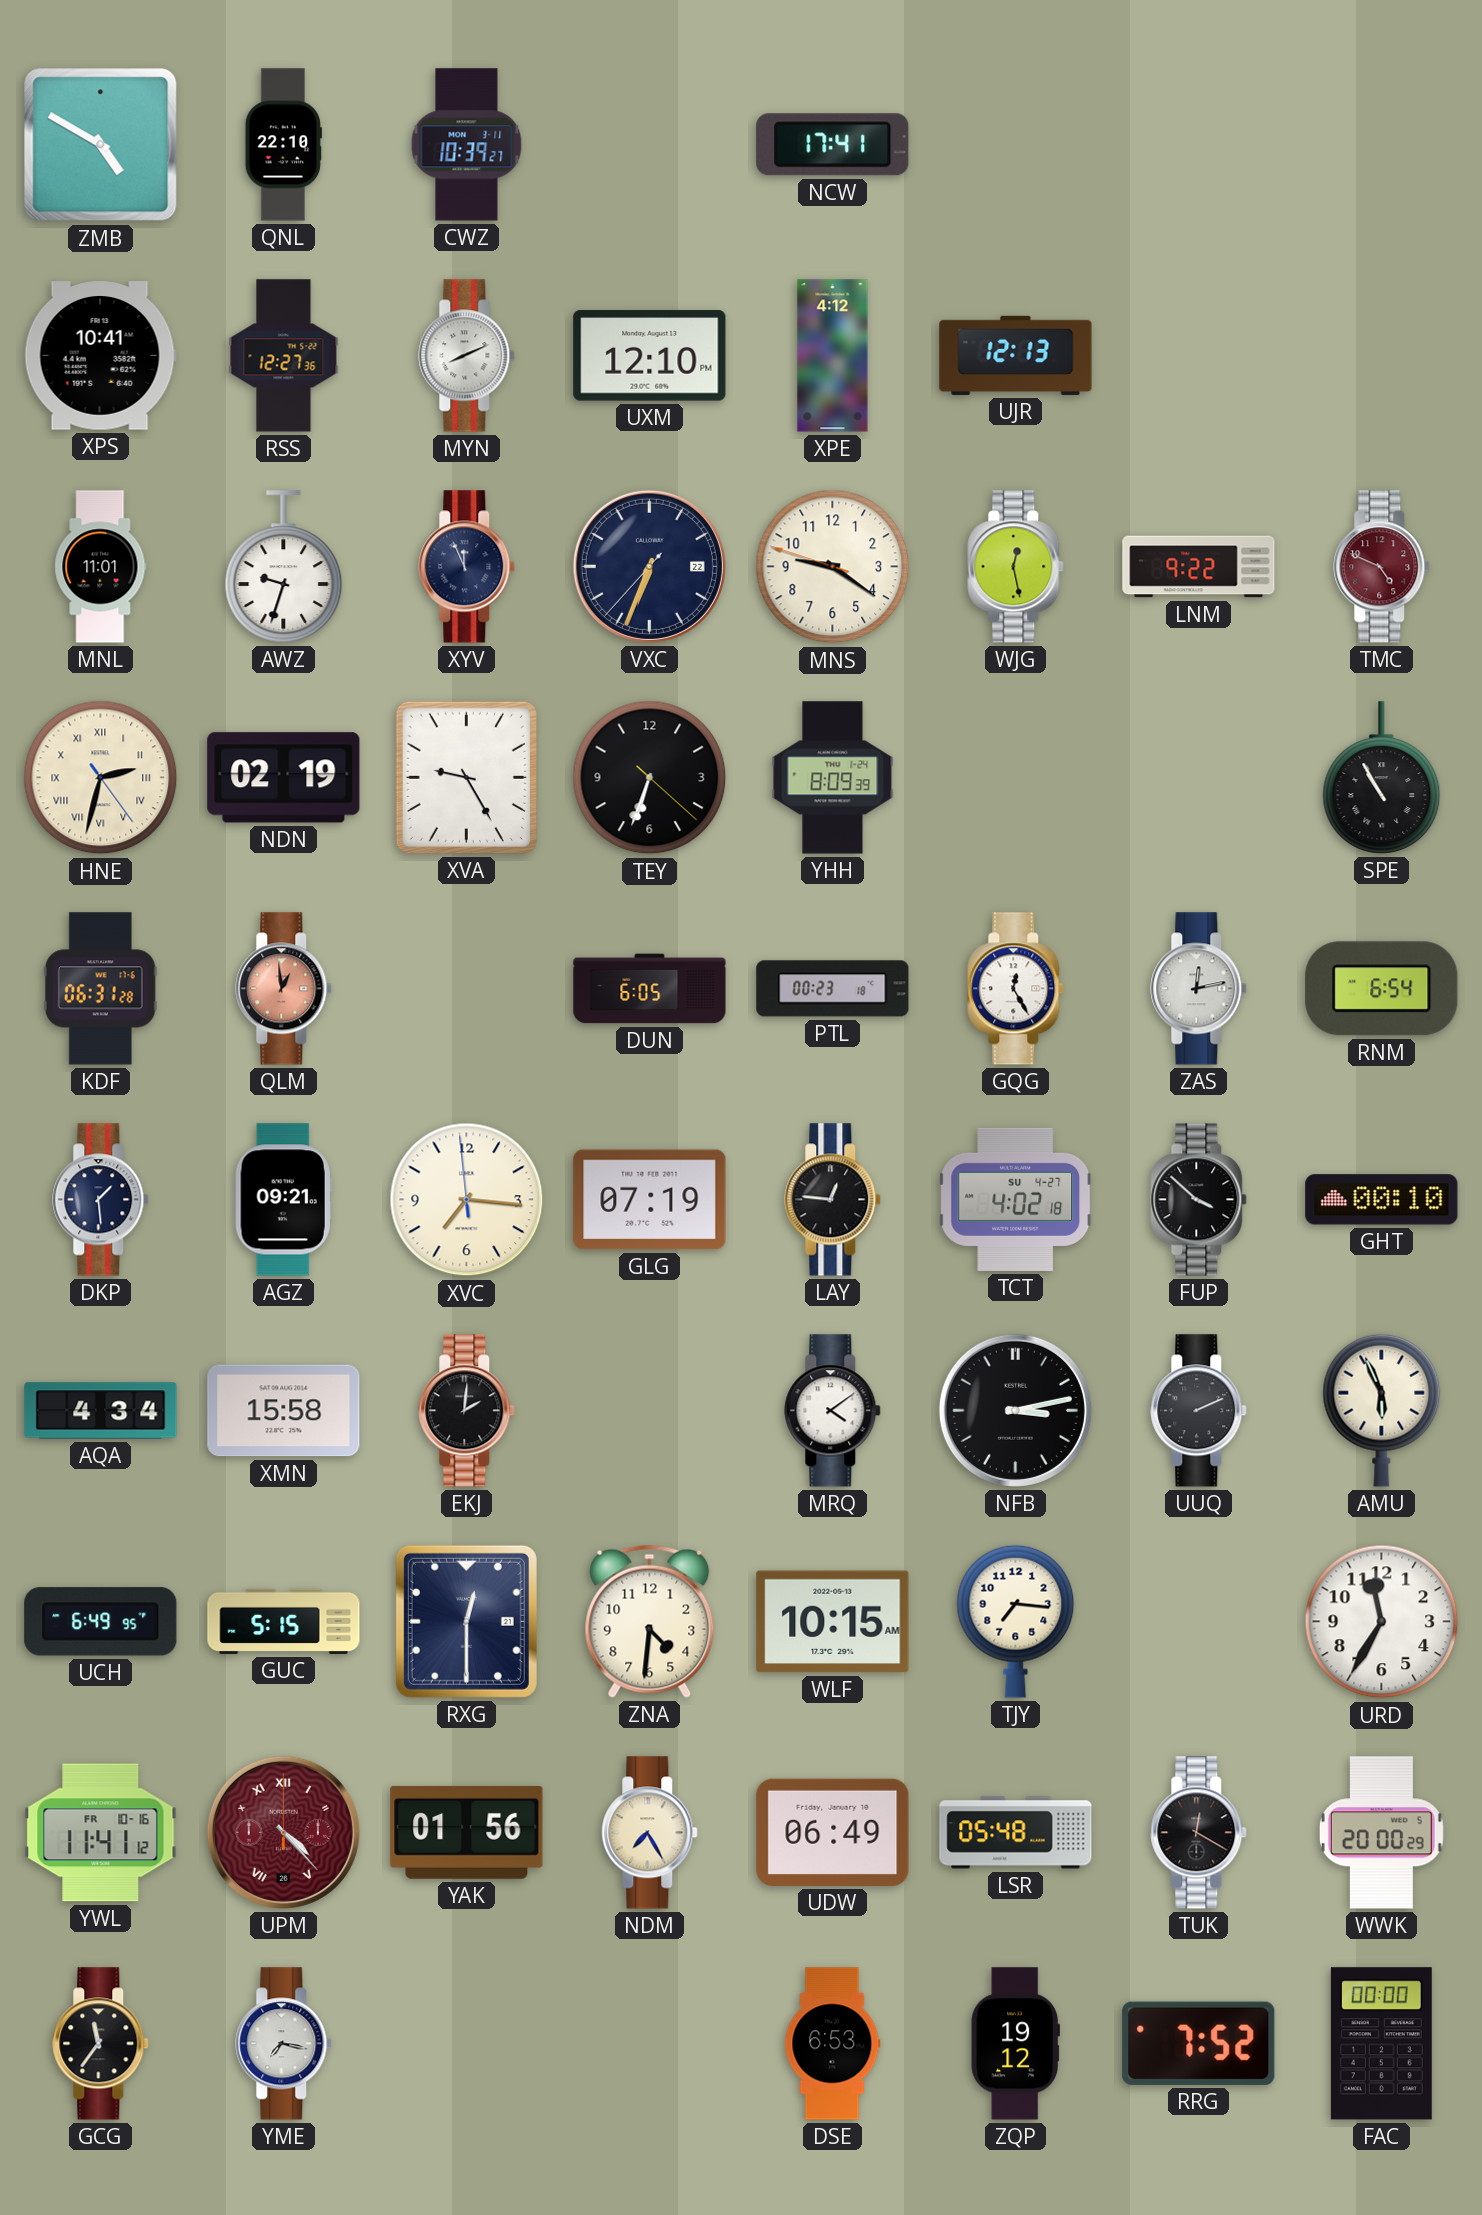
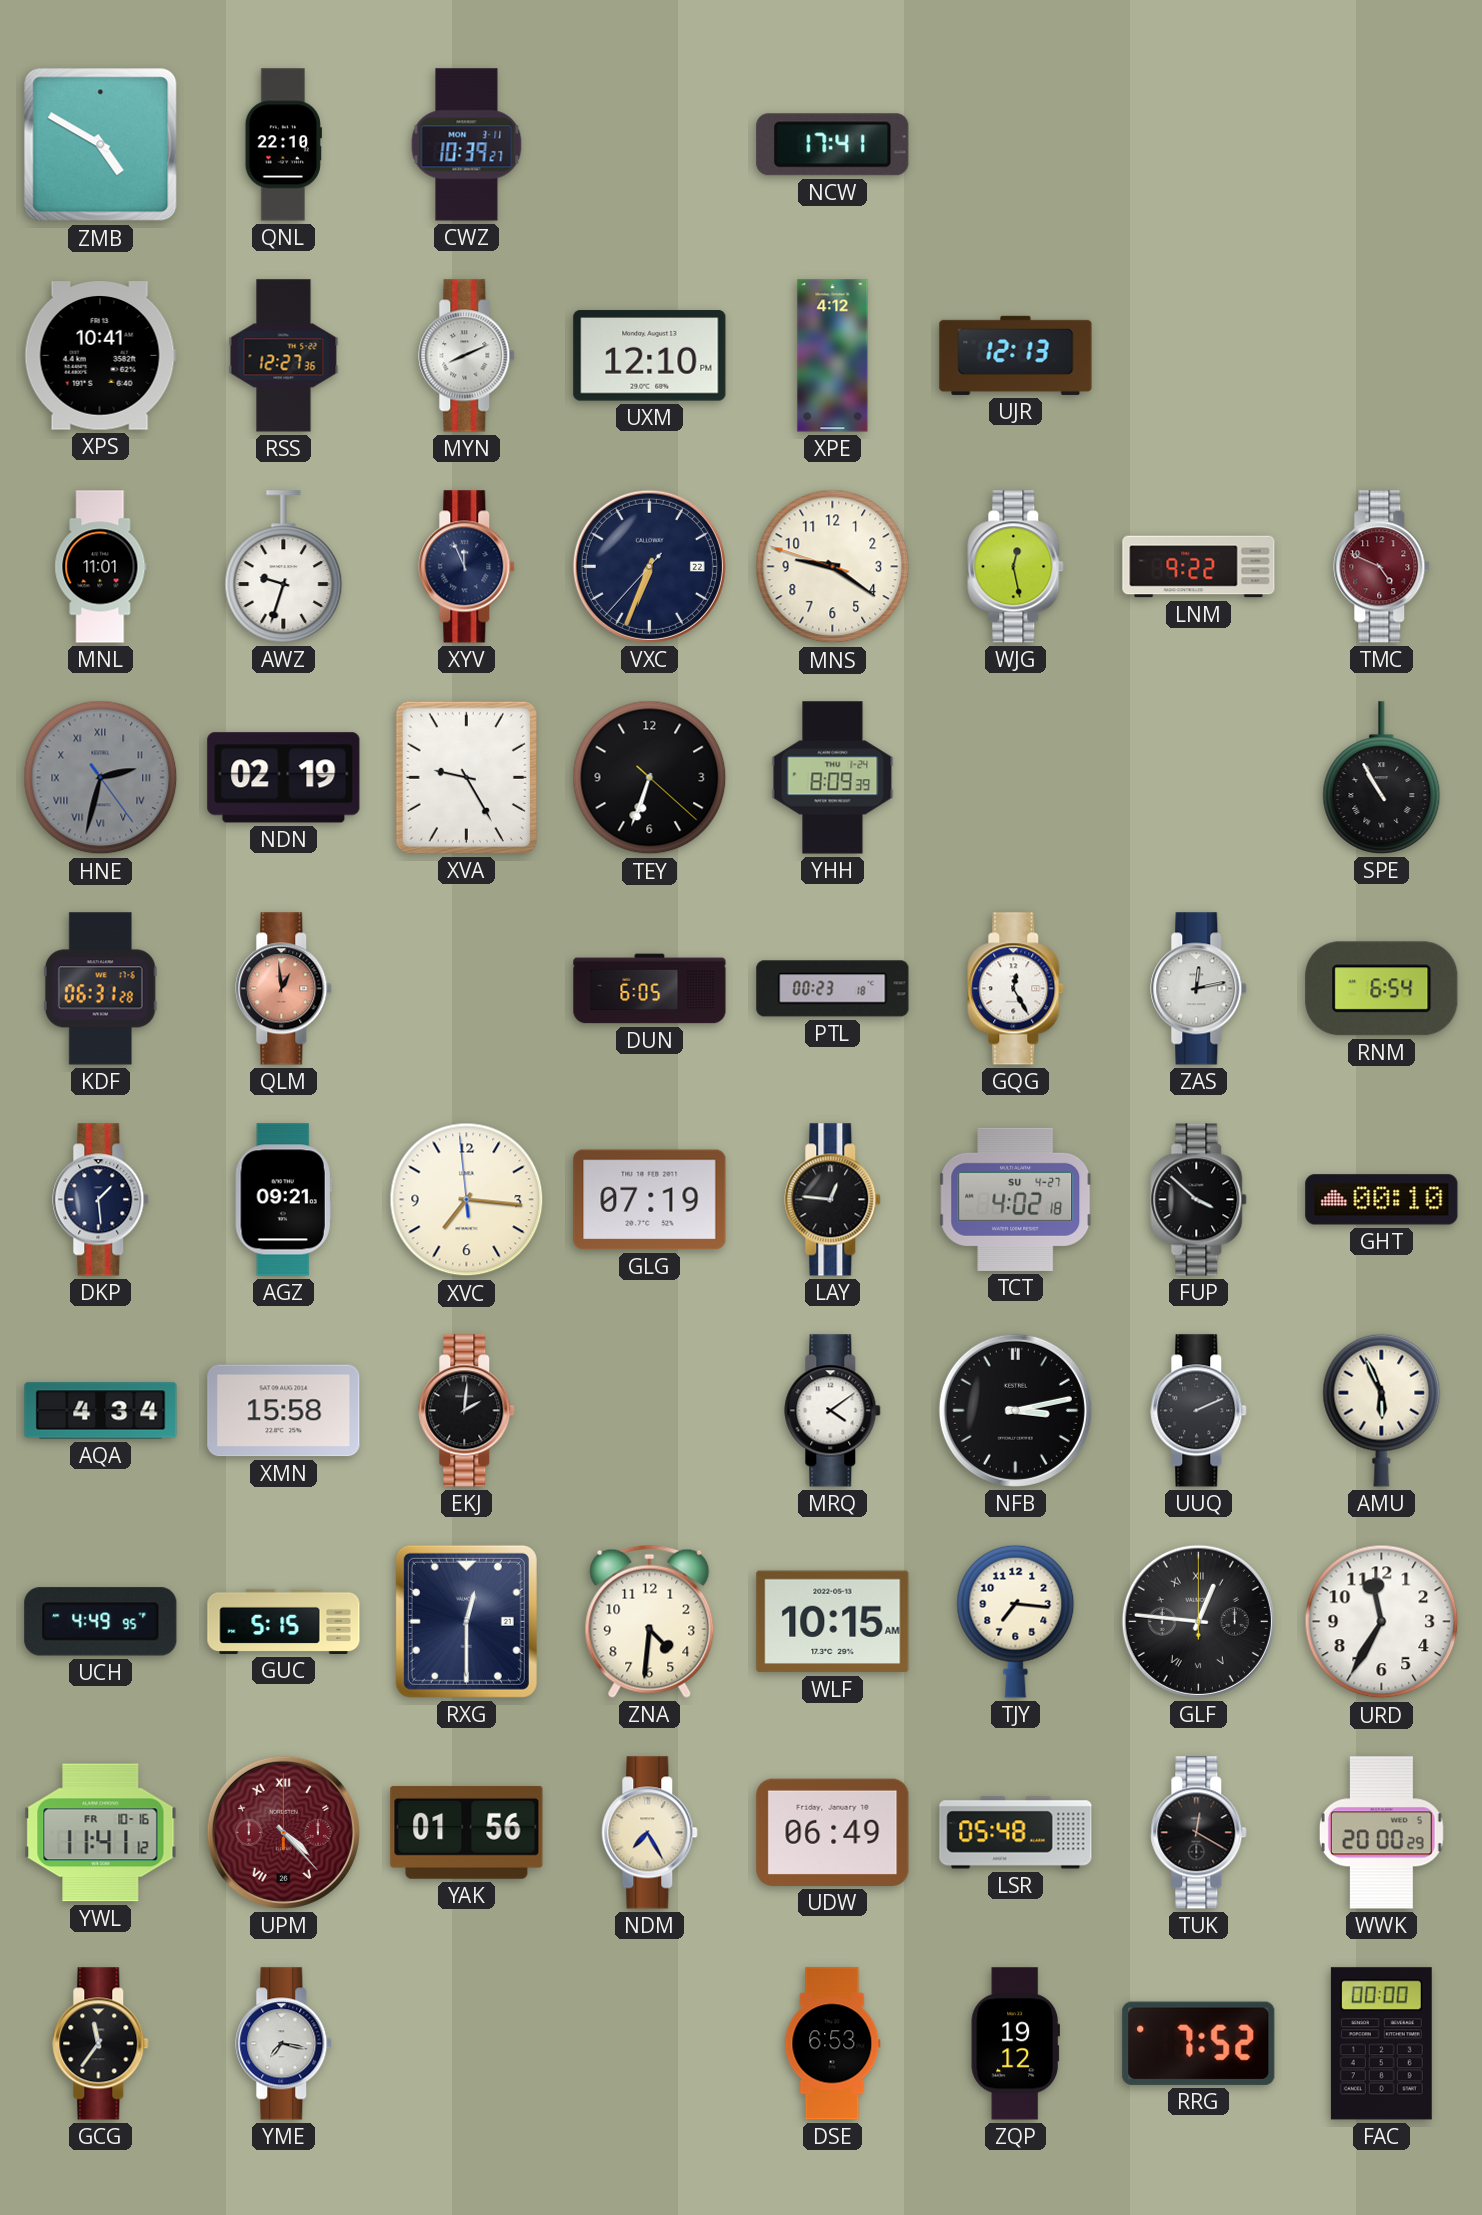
HNE dial: cream -> grey (101, 778)
UCH: 6:49 -> 4:49 (101, 1622)
GLF: none -> 12:46 (1198, 1621)
